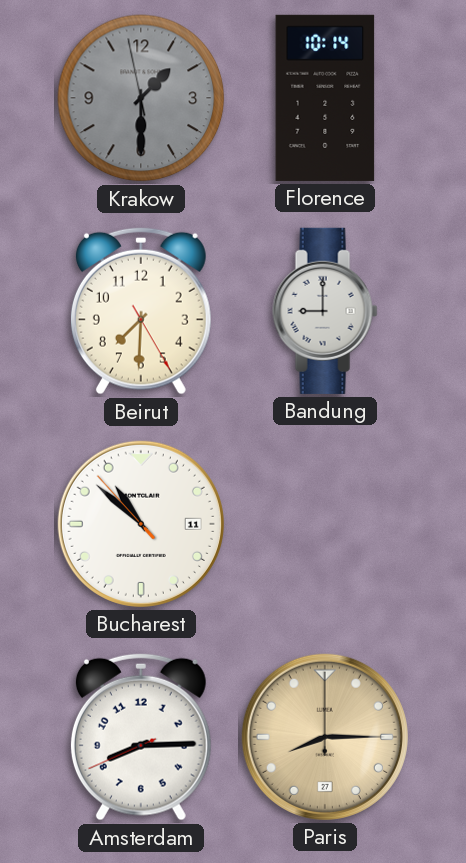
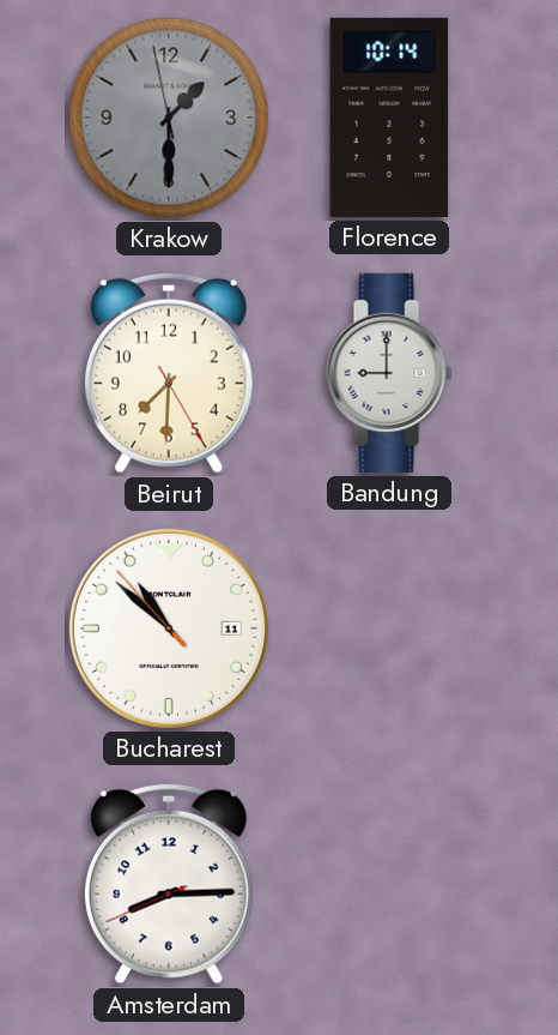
Paris: 8:15 -> none (325, 737)
